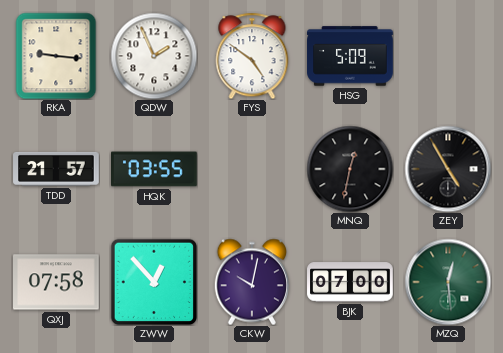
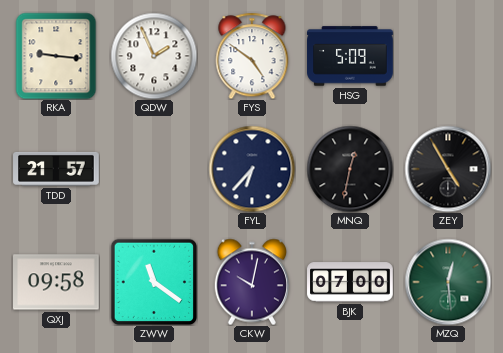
HQK: 03:55 -> none (154, 169)
FYL: none -> 6:37 (252, 169)
QXJ: 07:58 -> 09:58 (57, 282)
ZWW: 12:53 -> 11:21 (154, 282)
